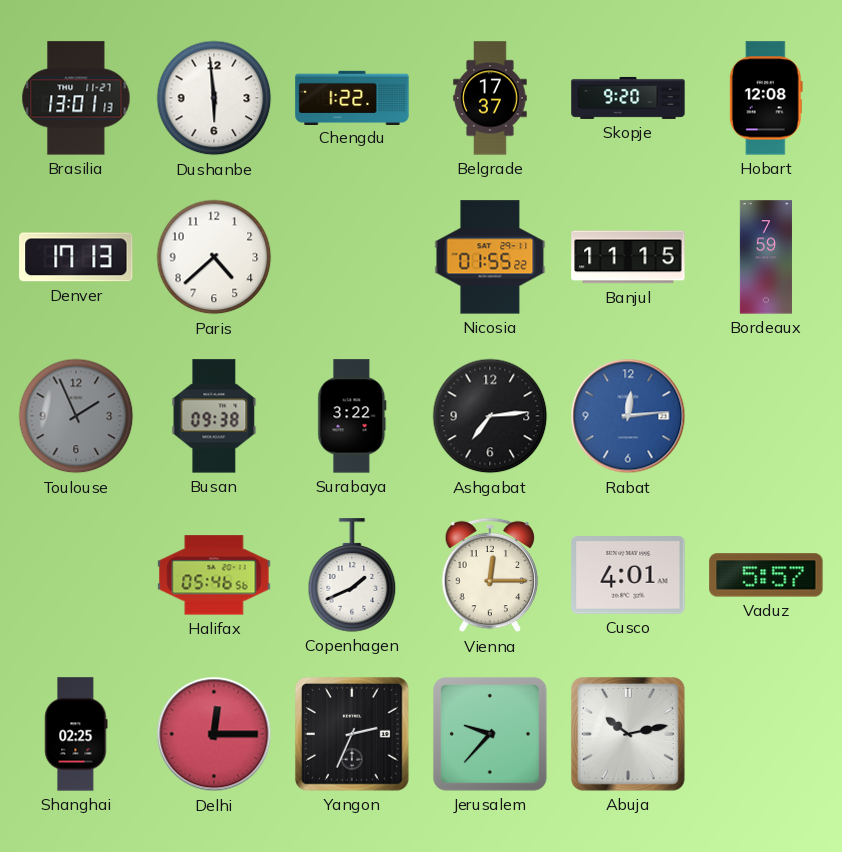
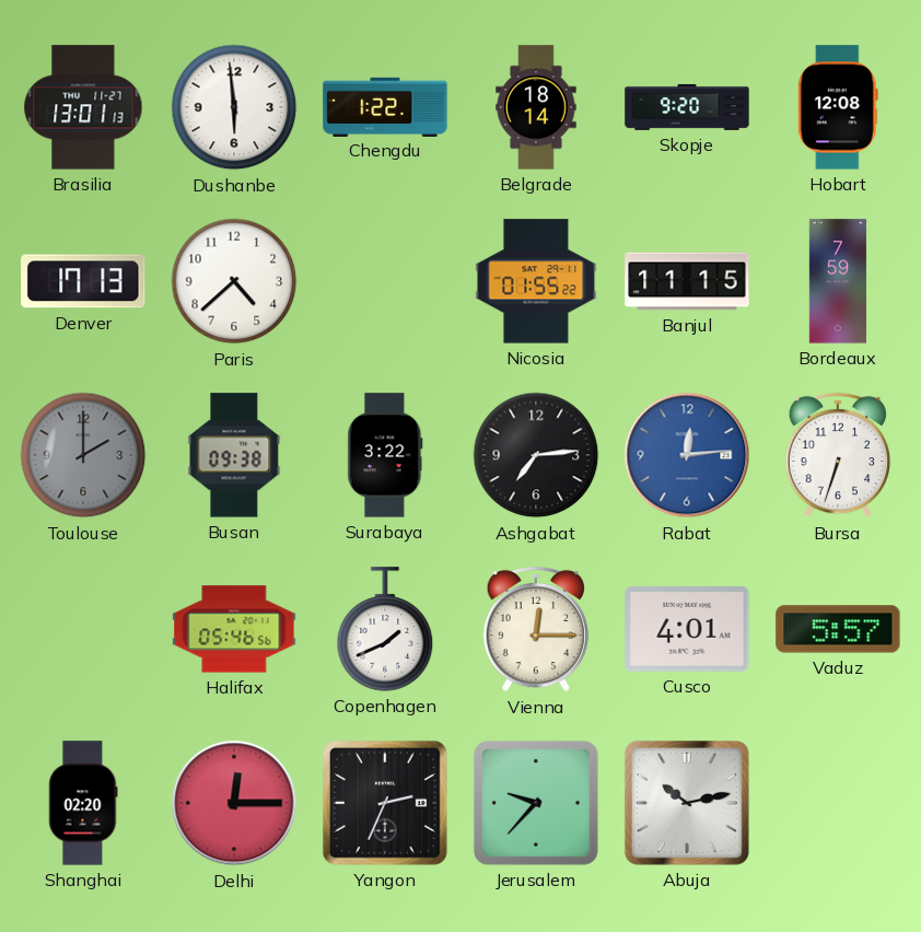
Belgrade: 17:37 -> 18:14 (536, 107)
Toulouse: 1:56 -> 2:00 (83, 455)
Bursa: none -> 6:33 (838, 455)
Shanghai: 02:25 -> 02:20 (83, 803)
